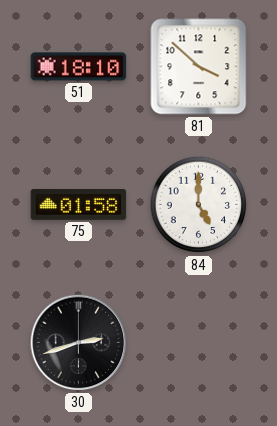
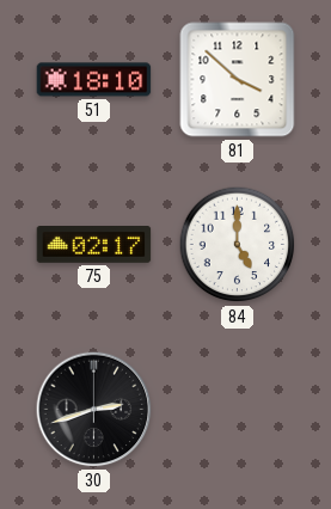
75: 01:58 -> 02:17 (94, 245)
